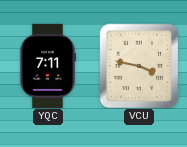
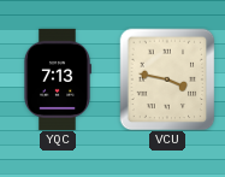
YQC: 7:11 -> 7:13 (57, 79)
